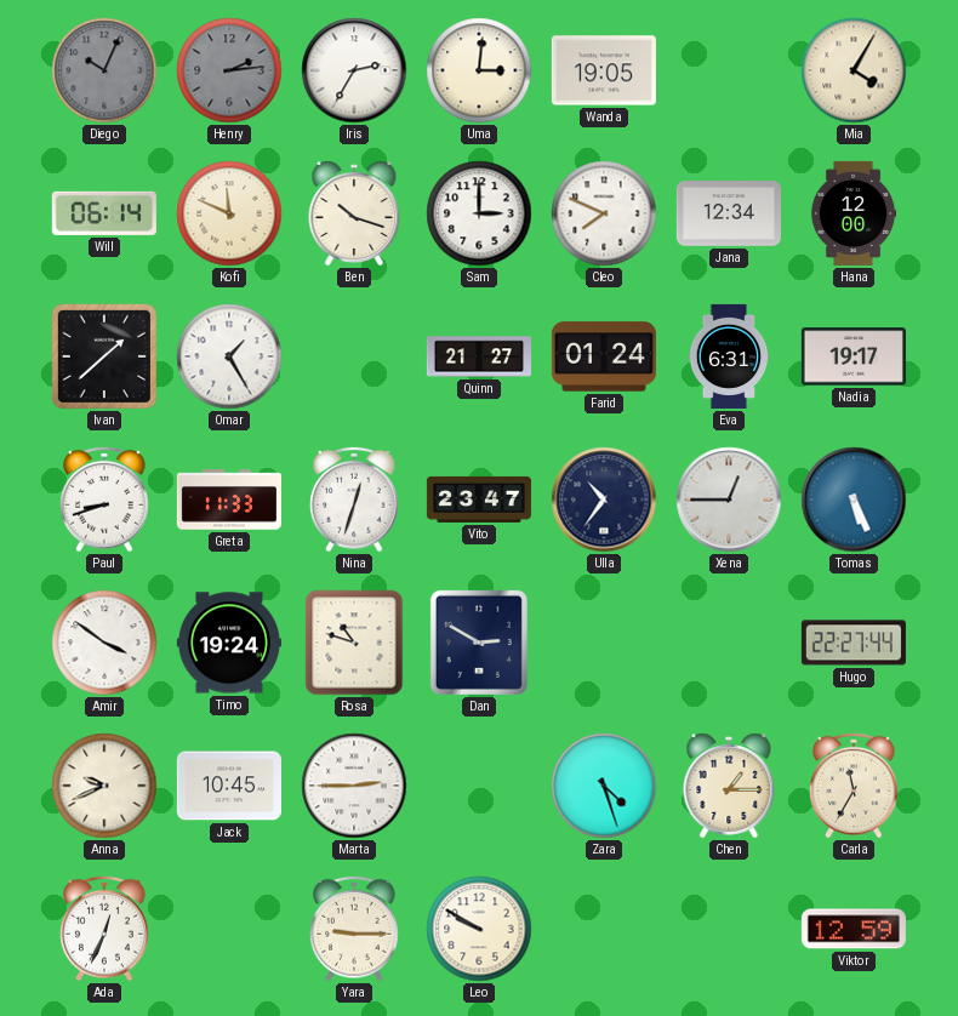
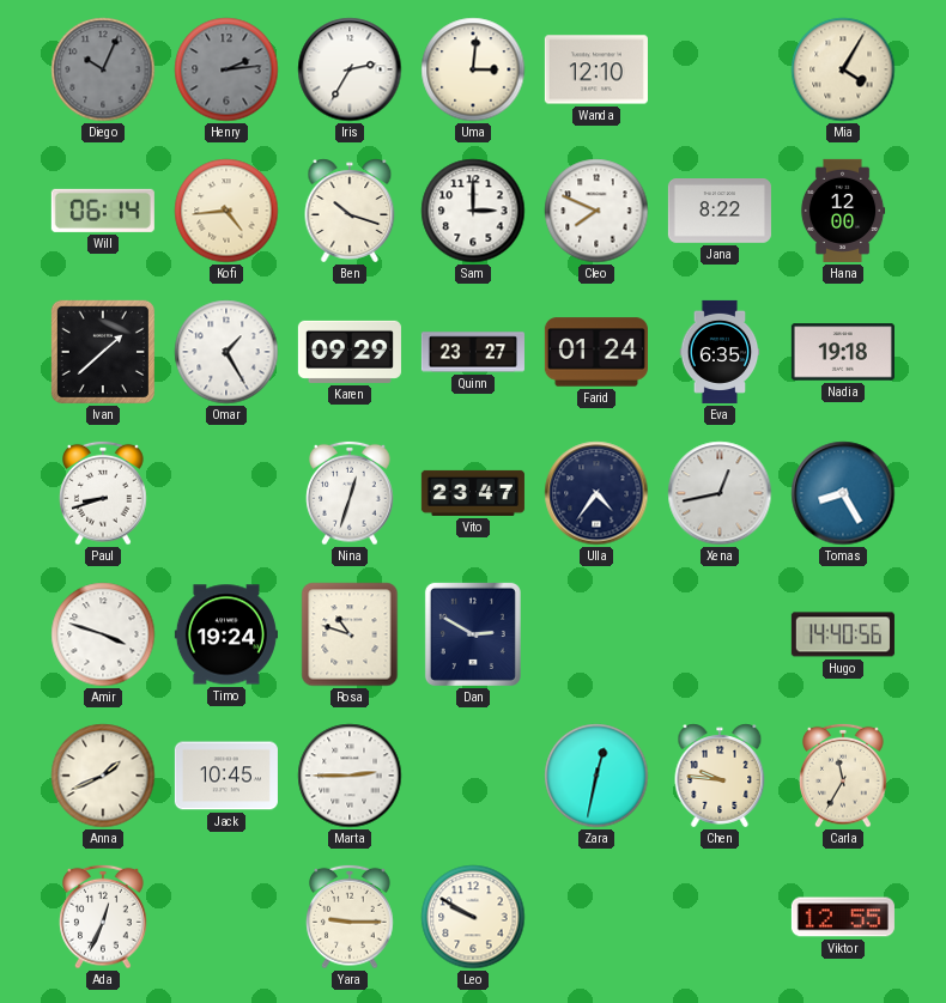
Wanda: 19:05 -> 12:10 (596, 69)
Kofi: 11:49 -> 4:44 (226, 211)
Jana: 12:34 -> 8:22 (720, 212)
Karen: none -> 09:29 (350, 352)
Quinn: 21:27 -> 23:27 (473, 352)
Eva: 6:31 -> 6:35 (720, 352)
Nadia: 19:17 -> 19:18 (843, 352)
Greta: 11:33 -> none (229, 500)
Ulla: 10:36 -> 4:36 (596, 493)
Xena: 12:45 -> 12:43 (720, 493)
Tomas: 5:26 -> 8:25 (843, 493)
Amir: 3:51 -> 3:48 (103, 634)
Hugo: 22:27 -> 14:40 (843, 634)
Anna: 9:41 -> 1:41 (103, 776)
Zara: 4:27 -> 12:32 (596, 776)
Chen: 1:15 -> 9:46 (720, 776)
Viktor: 12:59 -> 12:55 (843, 917)
